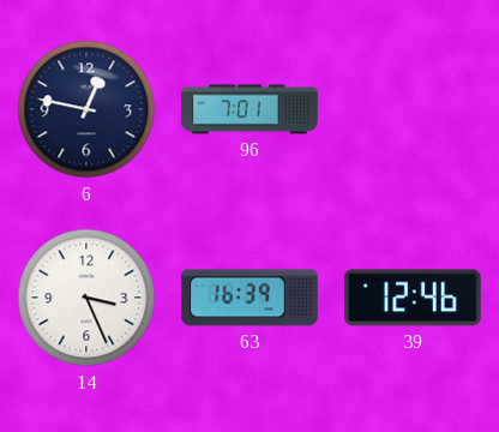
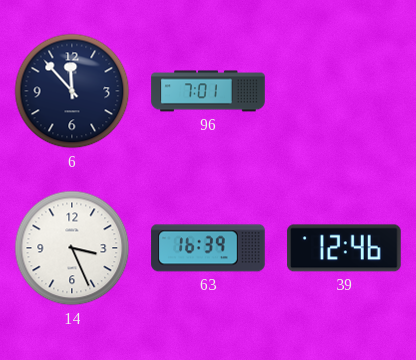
6: 12:47 -> 11:53 (72, 91)
